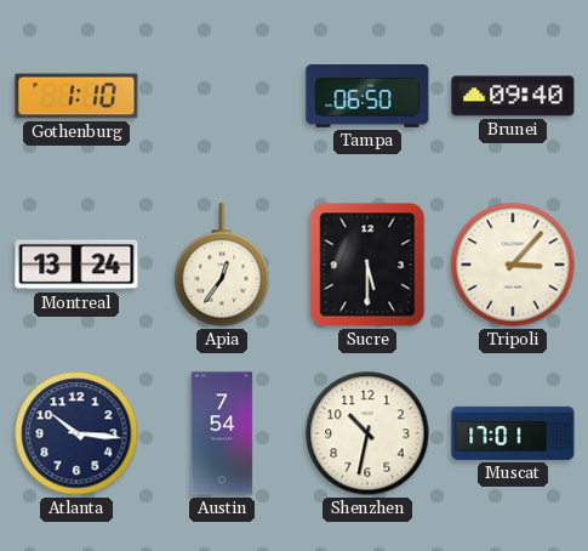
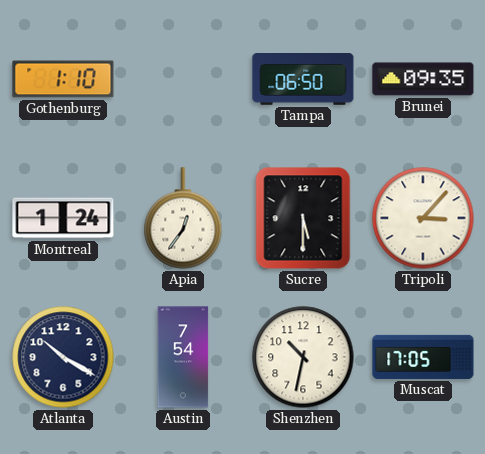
Brunei: 09:40 -> 09:35 (423, 79)
Montreal: 13:24 -> 1:24 (63, 218)
Atlanta: 10:16 -> 10:20 (63, 357)
Muscat: 17:01 -> 17:05 (423, 357)
